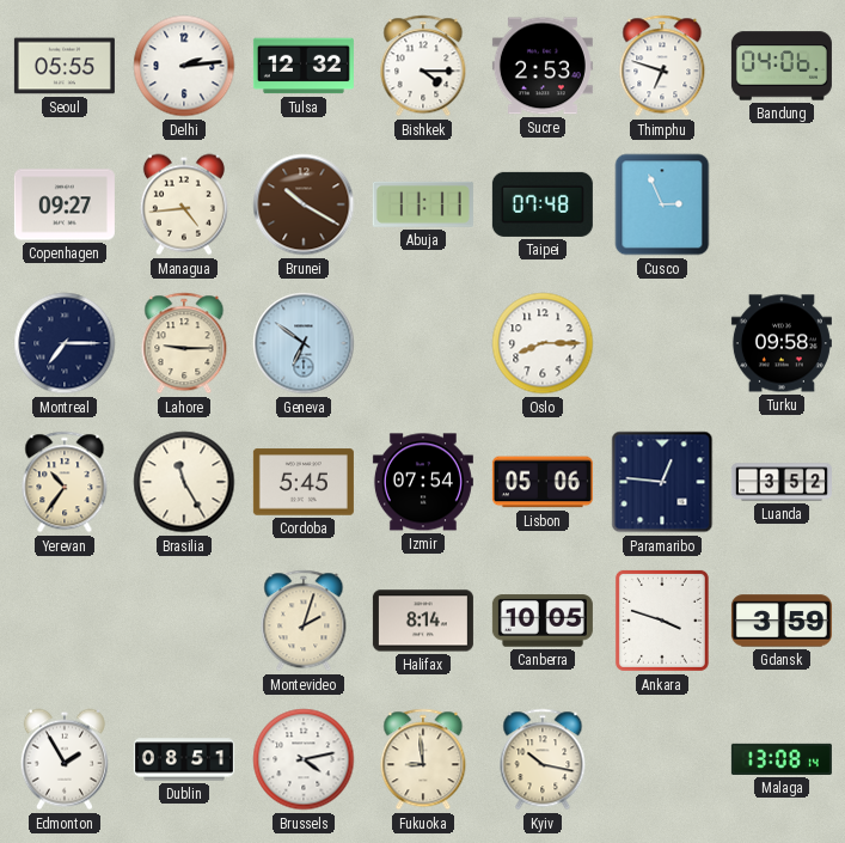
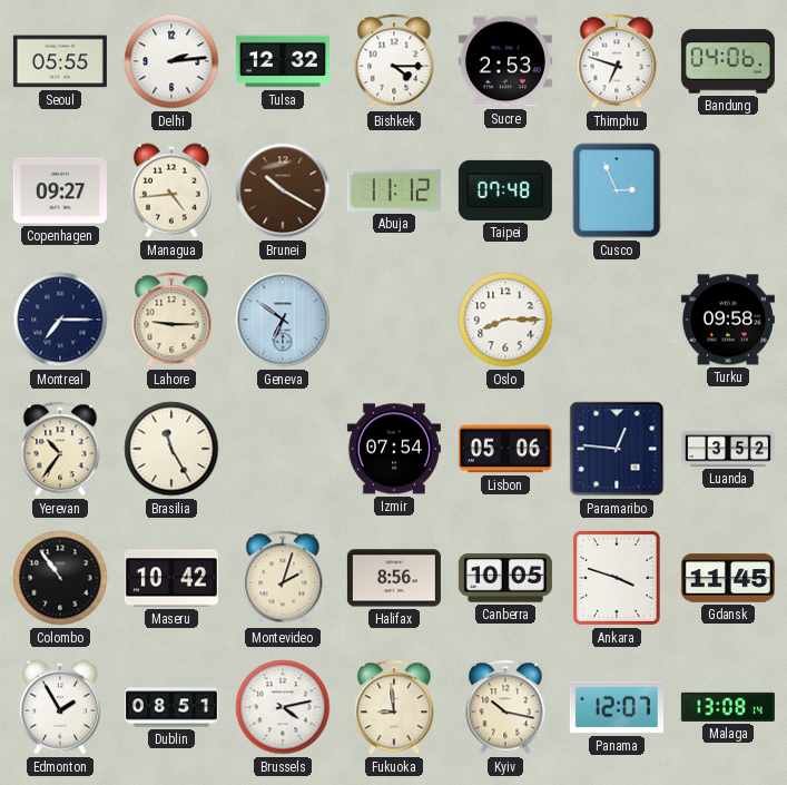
Abuja: 11:11 -> 11:12 (394, 190)
Cordoba: 5:45 -> none (304, 482)
Colombo: none -> 10:54 (60, 578)
Maseru: none -> 10:42 (171, 578)
Halifax: 8:14 -> 8:56 (394, 578)
Gdansk: 3:59 -> 11:45 (728, 578)
Panama: none -> 12:07 (617, 707)
